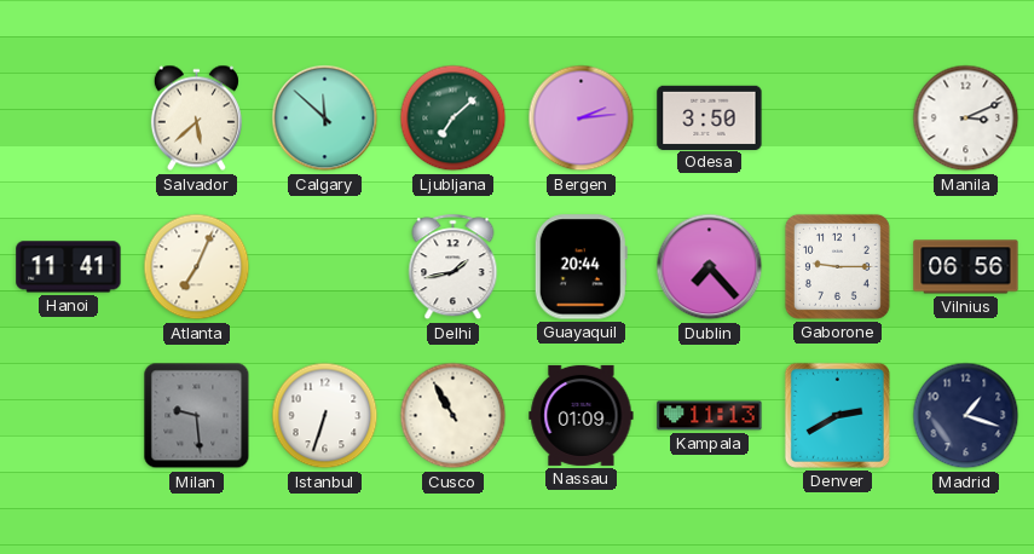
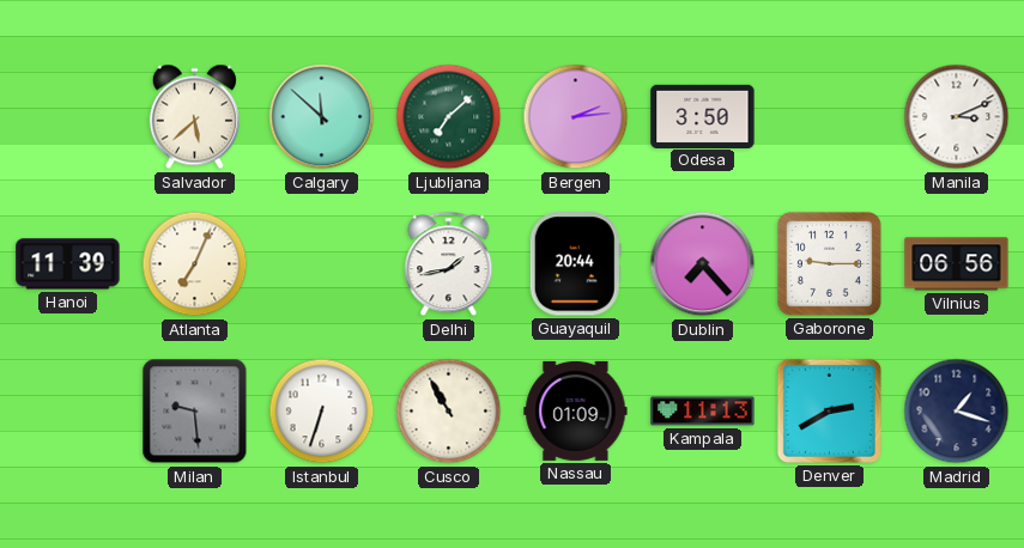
Hanoi: 11:41 -> 11:39 (68, 264)
